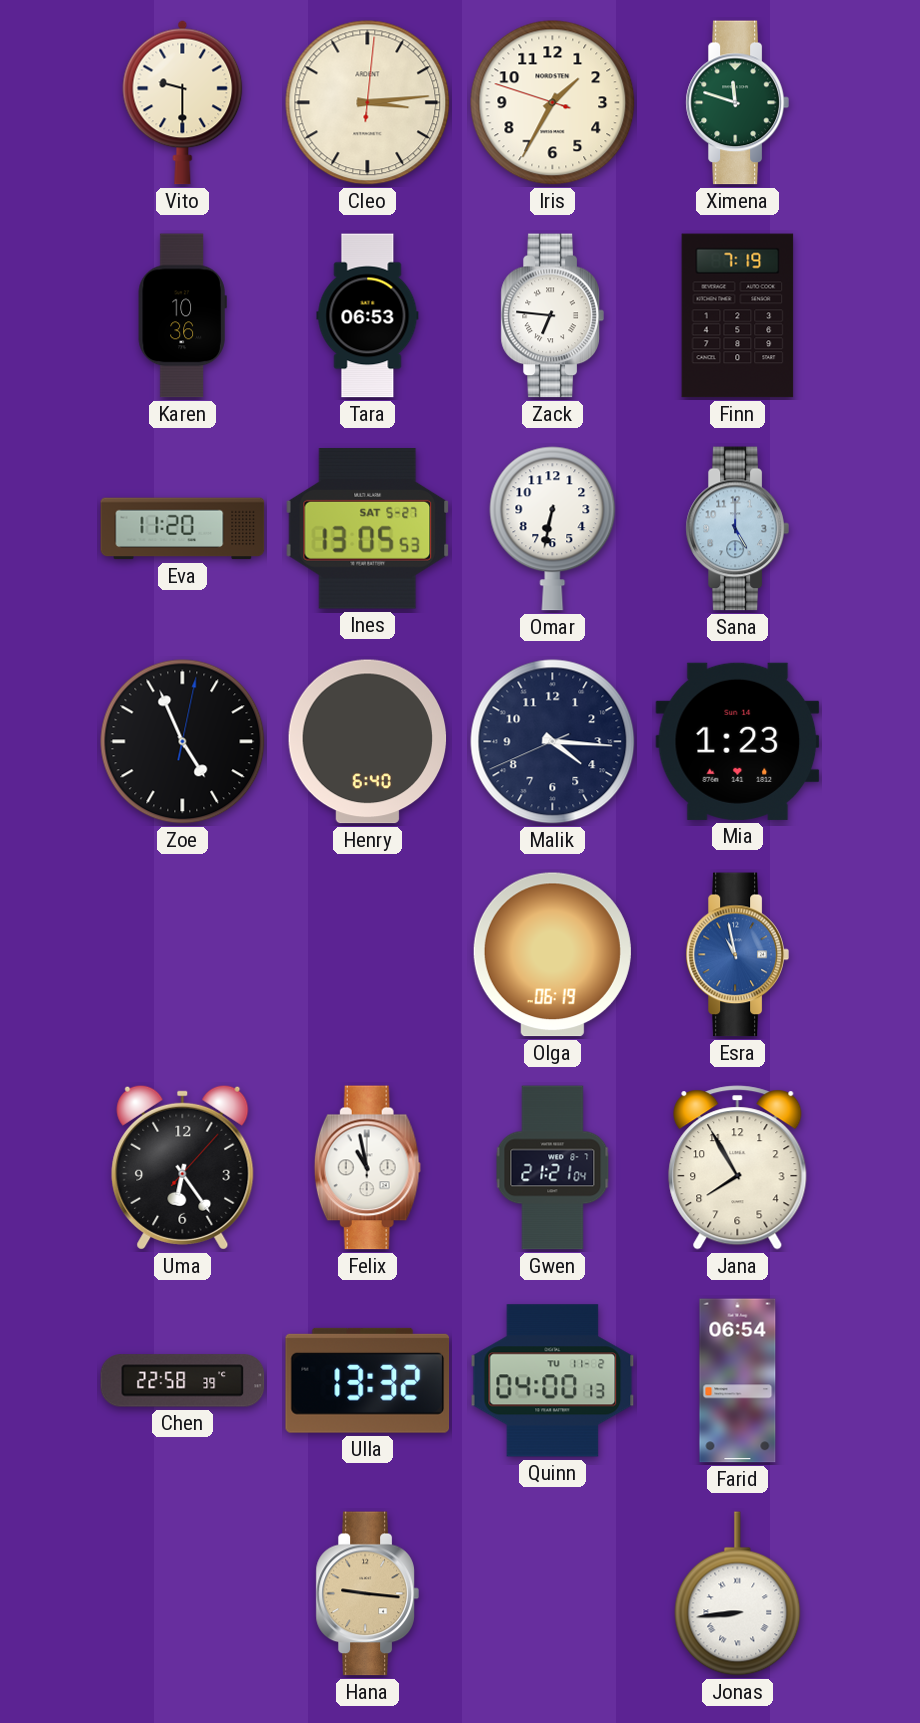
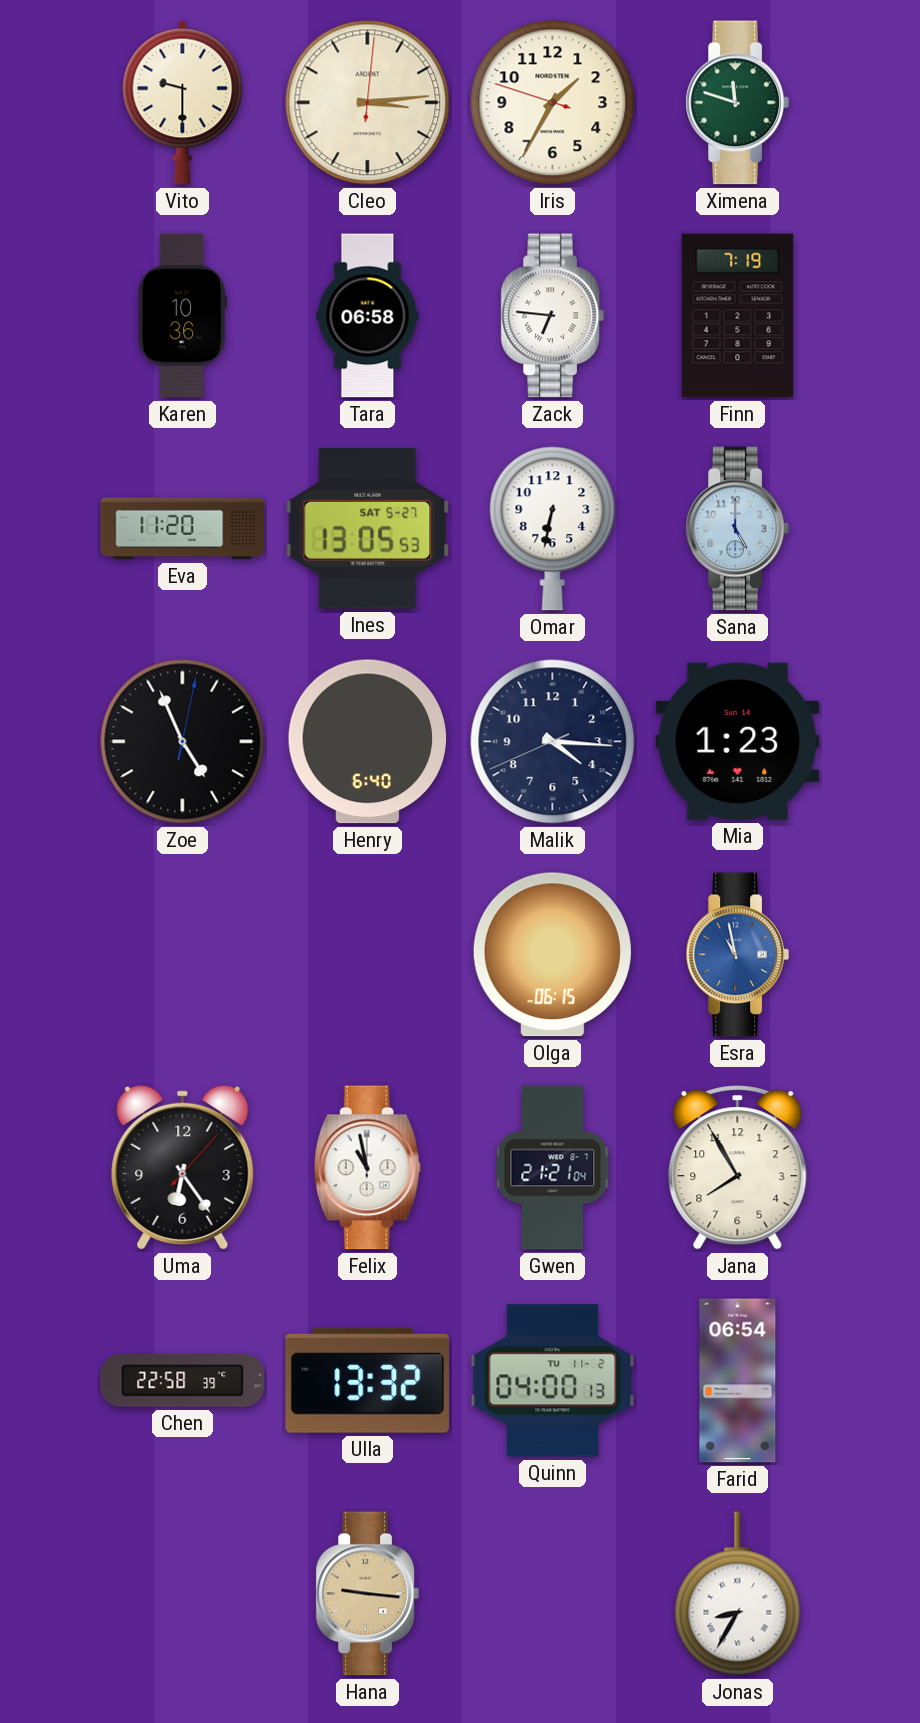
Tara: 06:53 -> 06:58 (368, 316)
Olga: 06:19 -> 06:15 (552, 955)
Jonas: 8:44 -> 8:35 (738, 1594)
